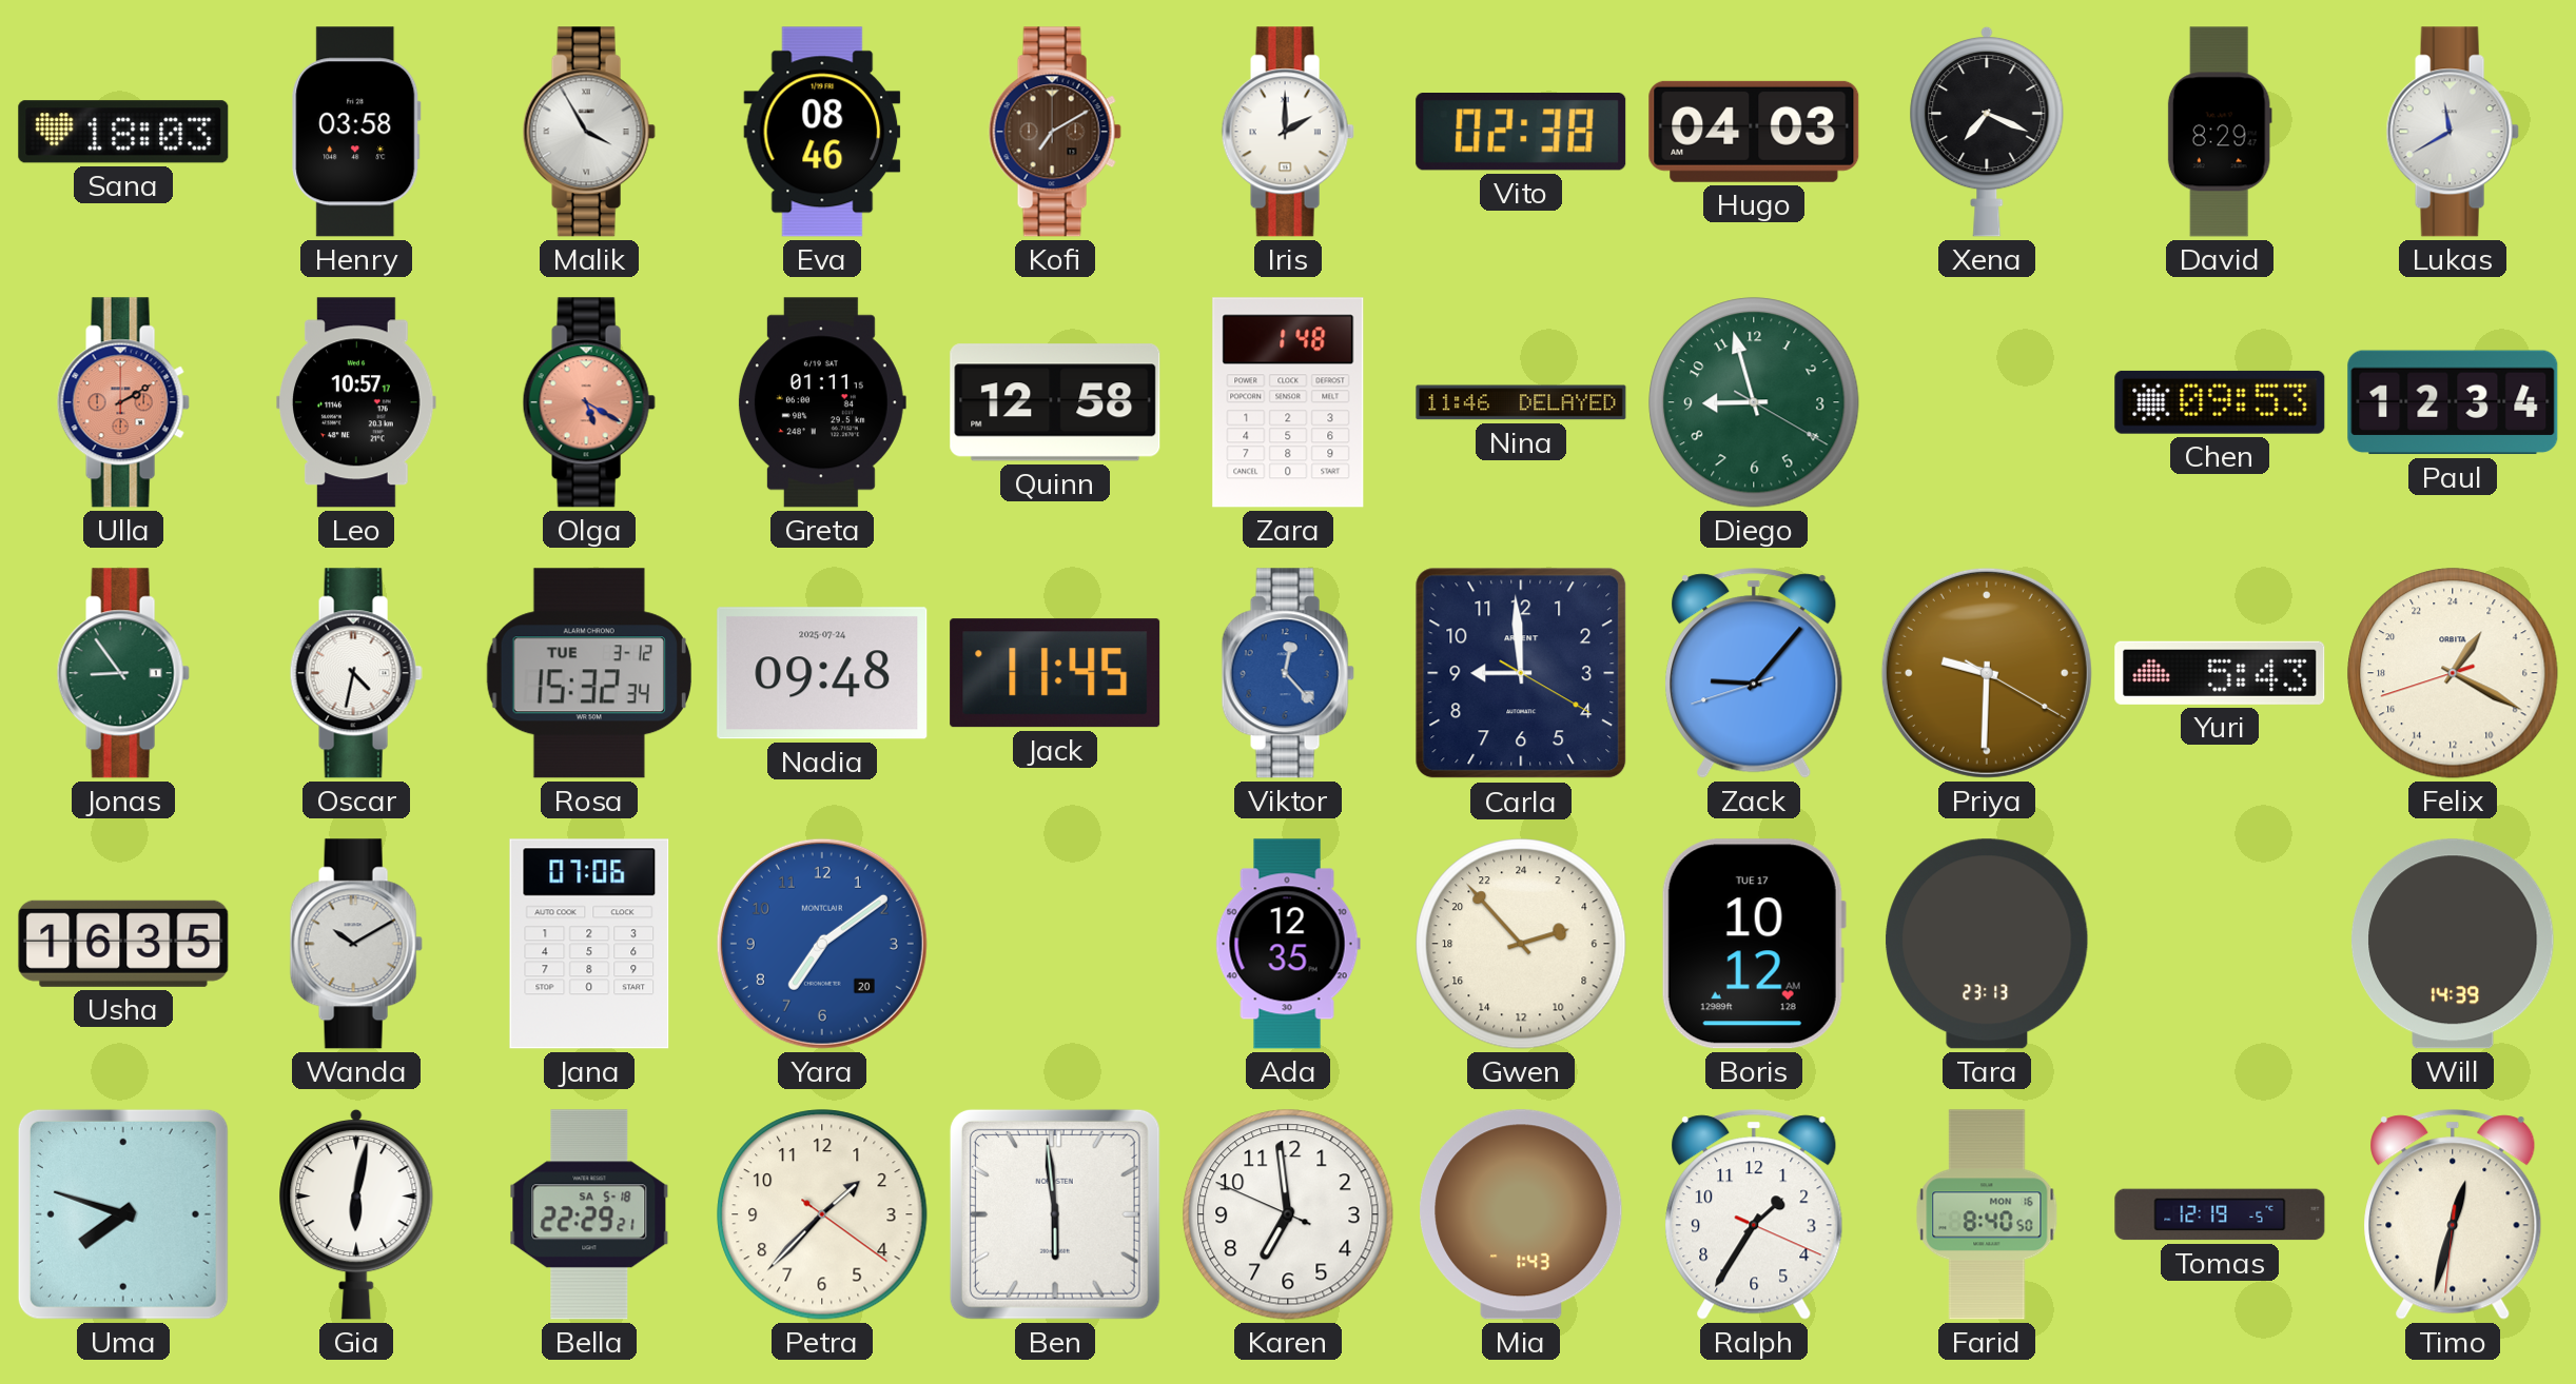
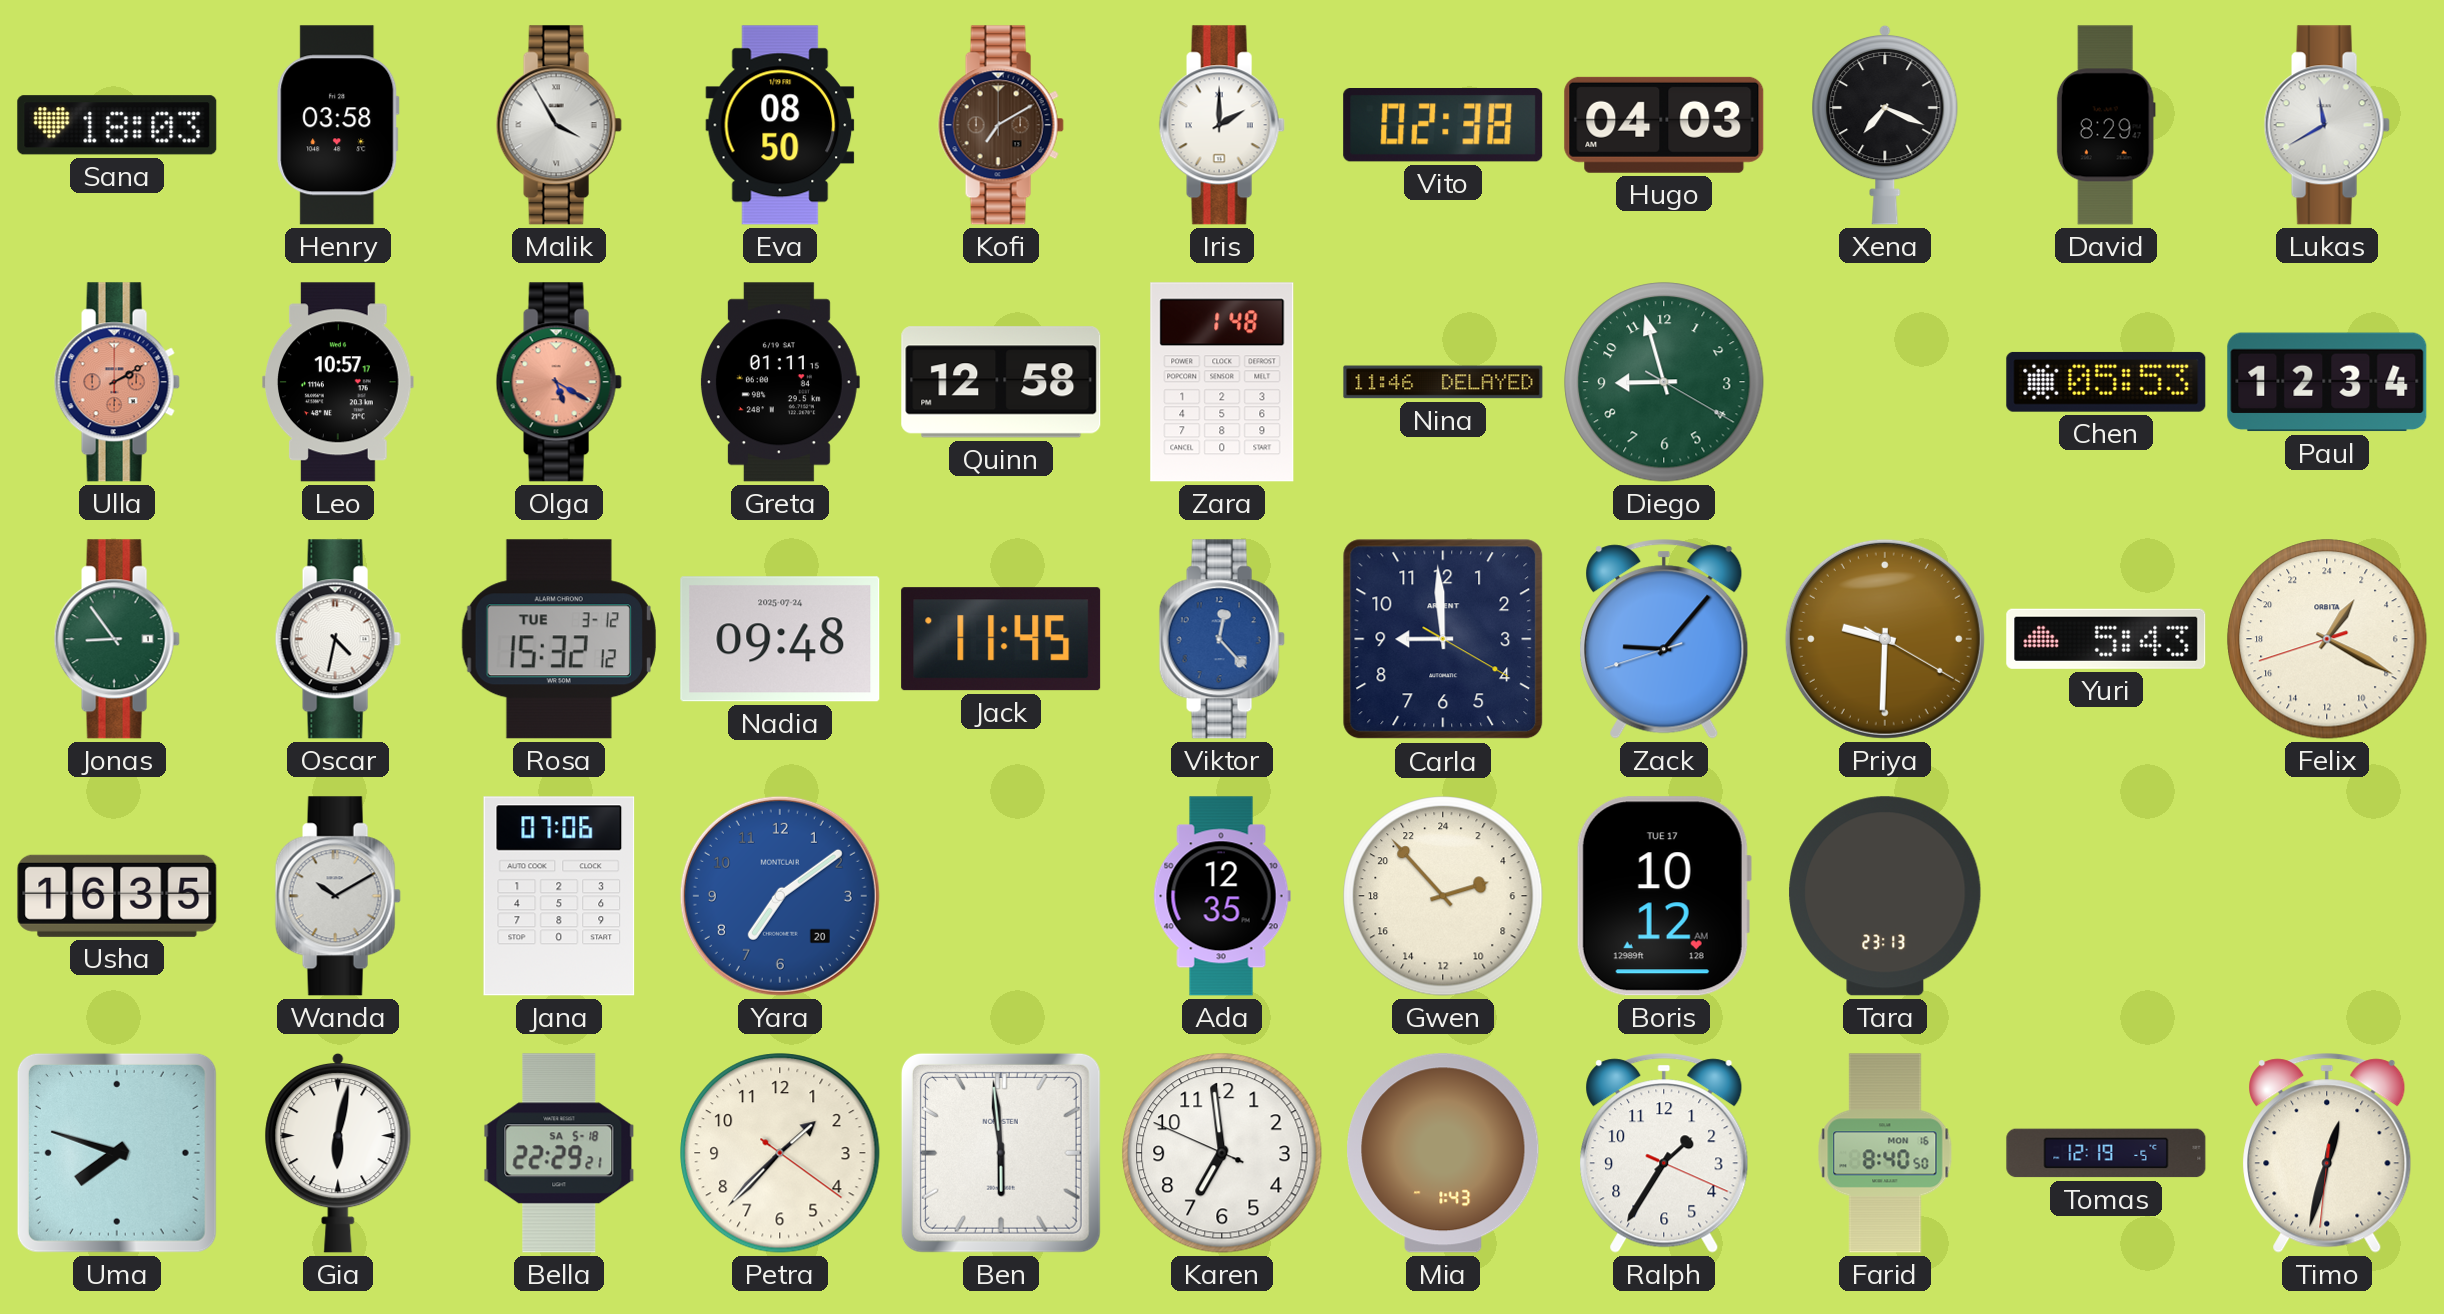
Eva: 08:46 -> 08:50 (780, 125)
Chen: 09:53 -> 05:53 (2106, 382)
Rosa: 15:32:34 -> 15:32:12 (559, 639)
Will: 14:39 -> none (2454, 944)
